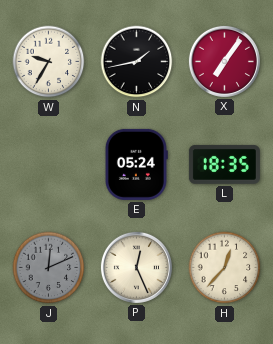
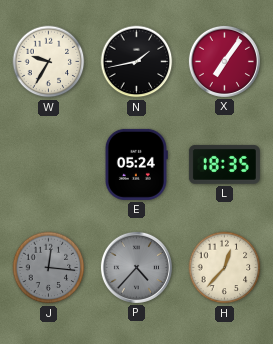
J: 12:11 -> 12:16 (49, 268)
P: 12:26 -> 4:37 (136, 267)
P dial: cream -> grey (136, 267)
